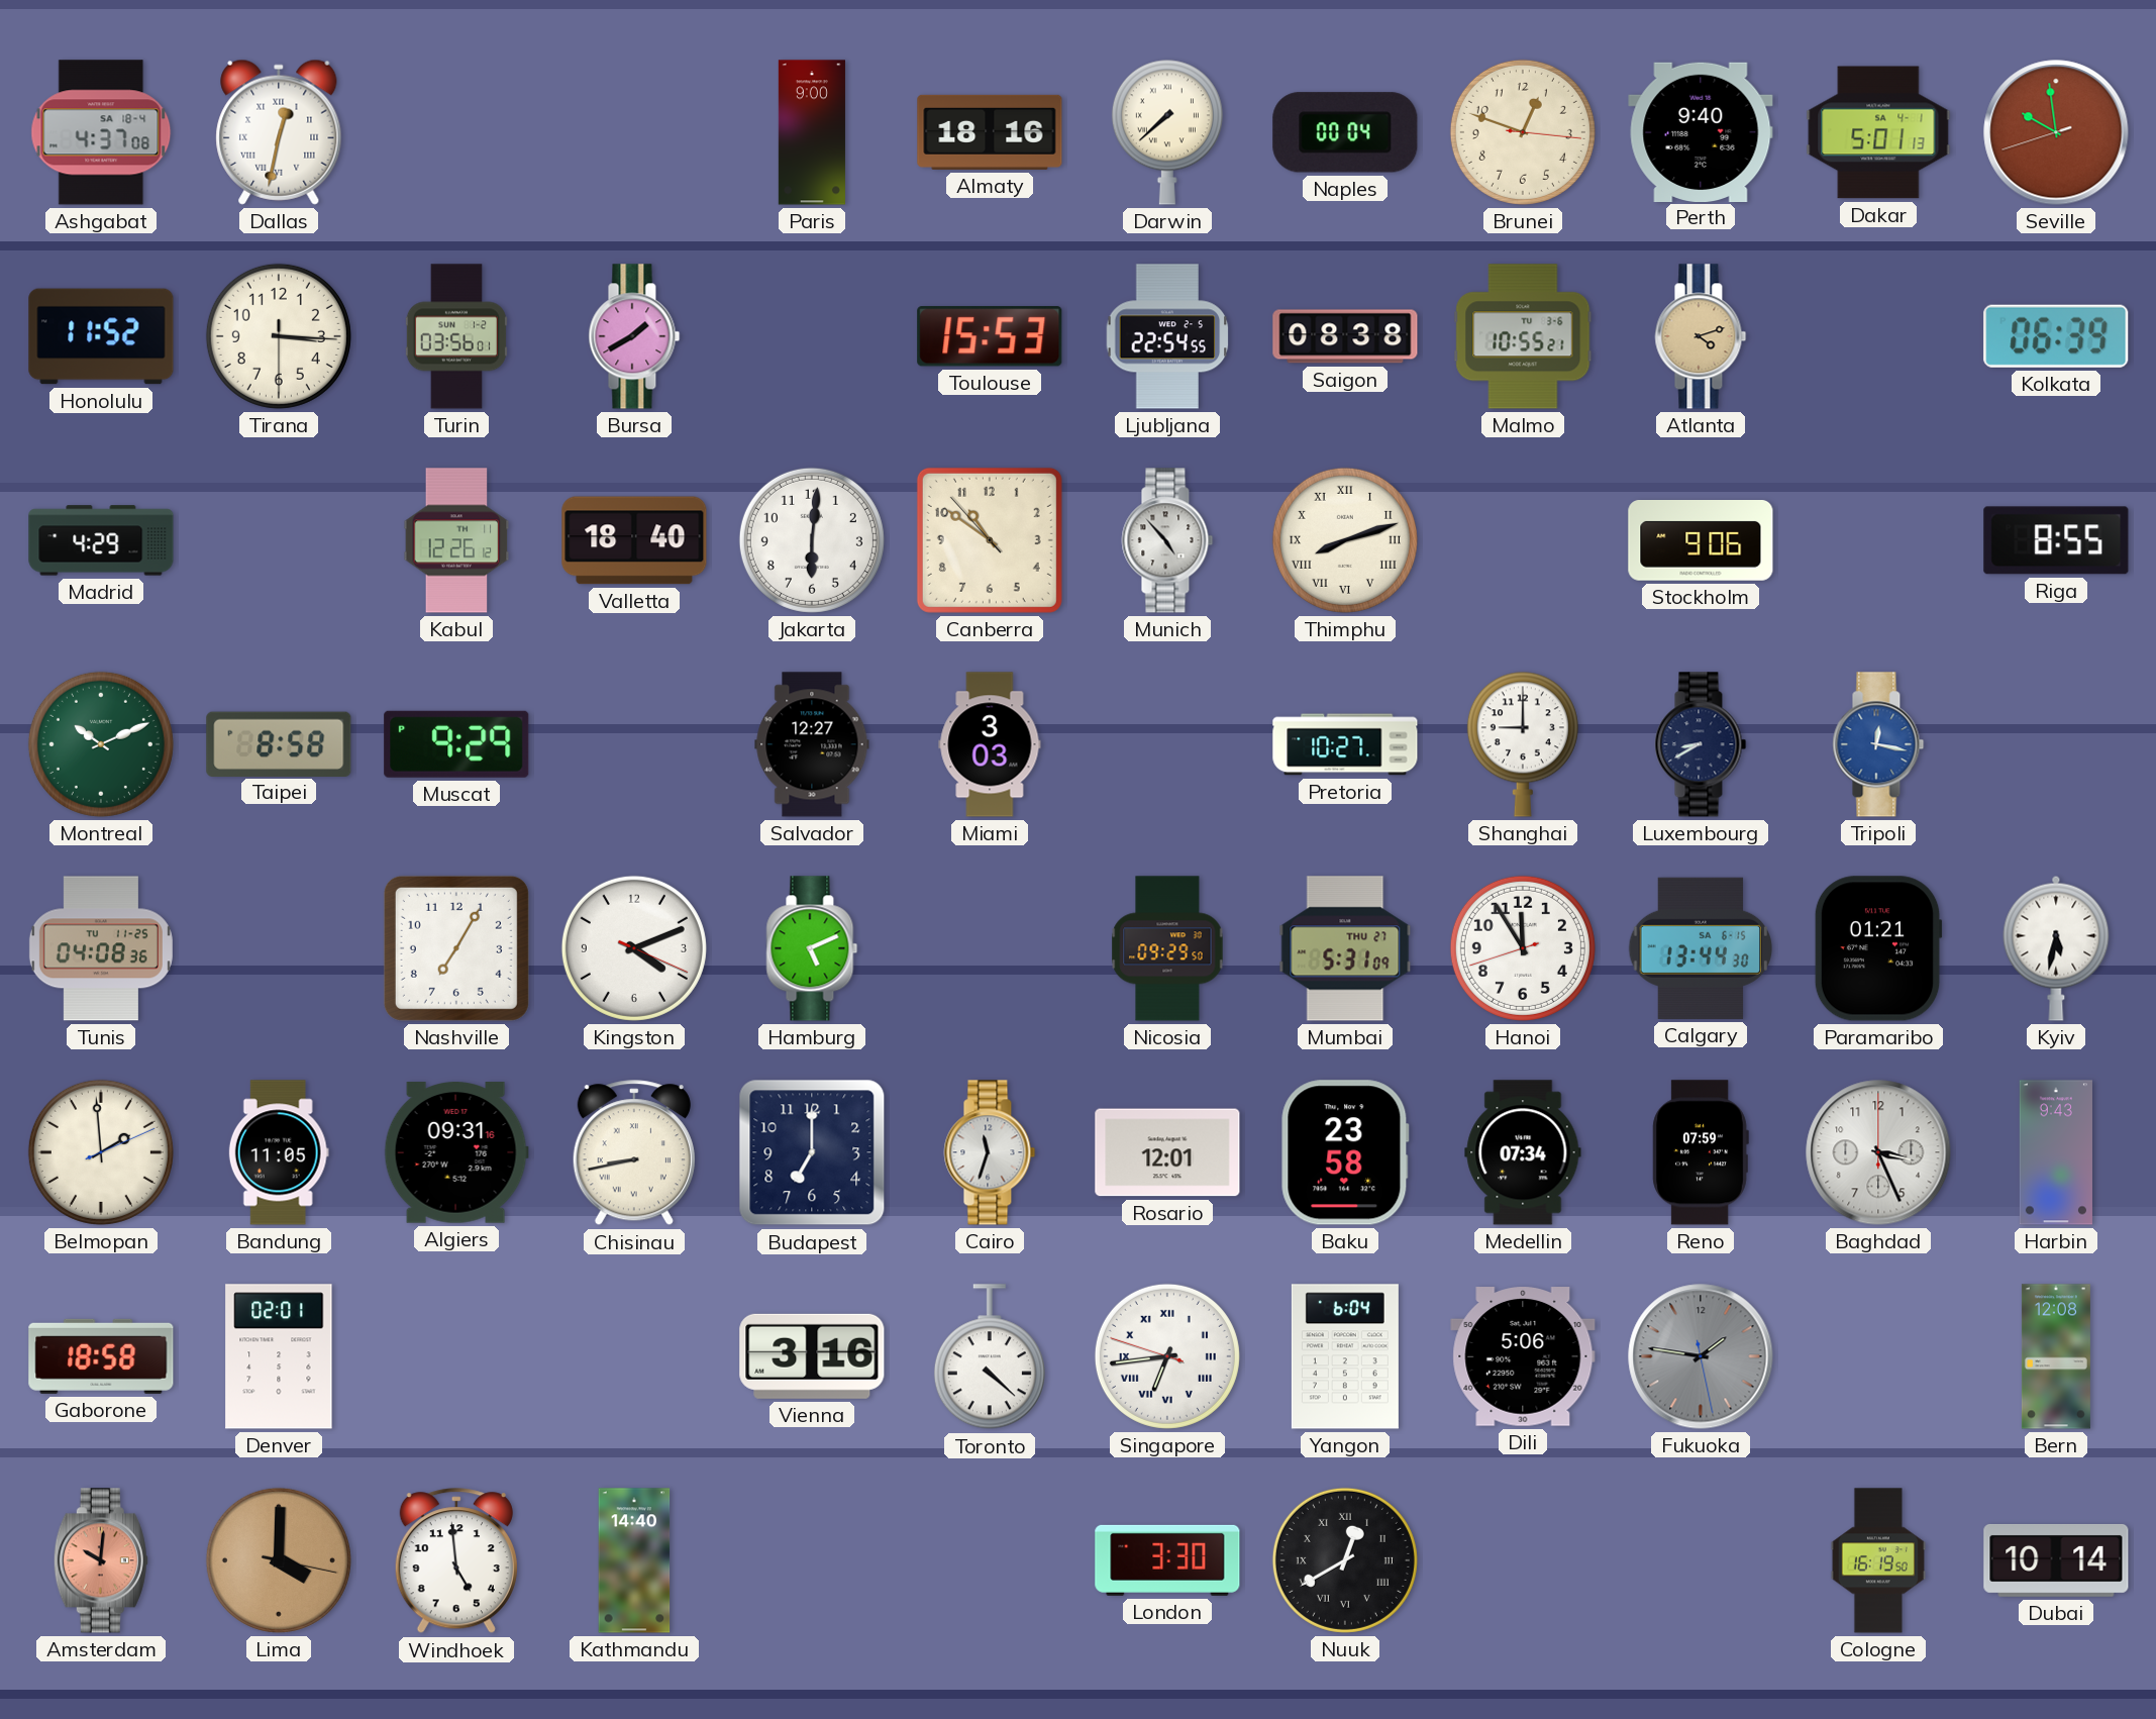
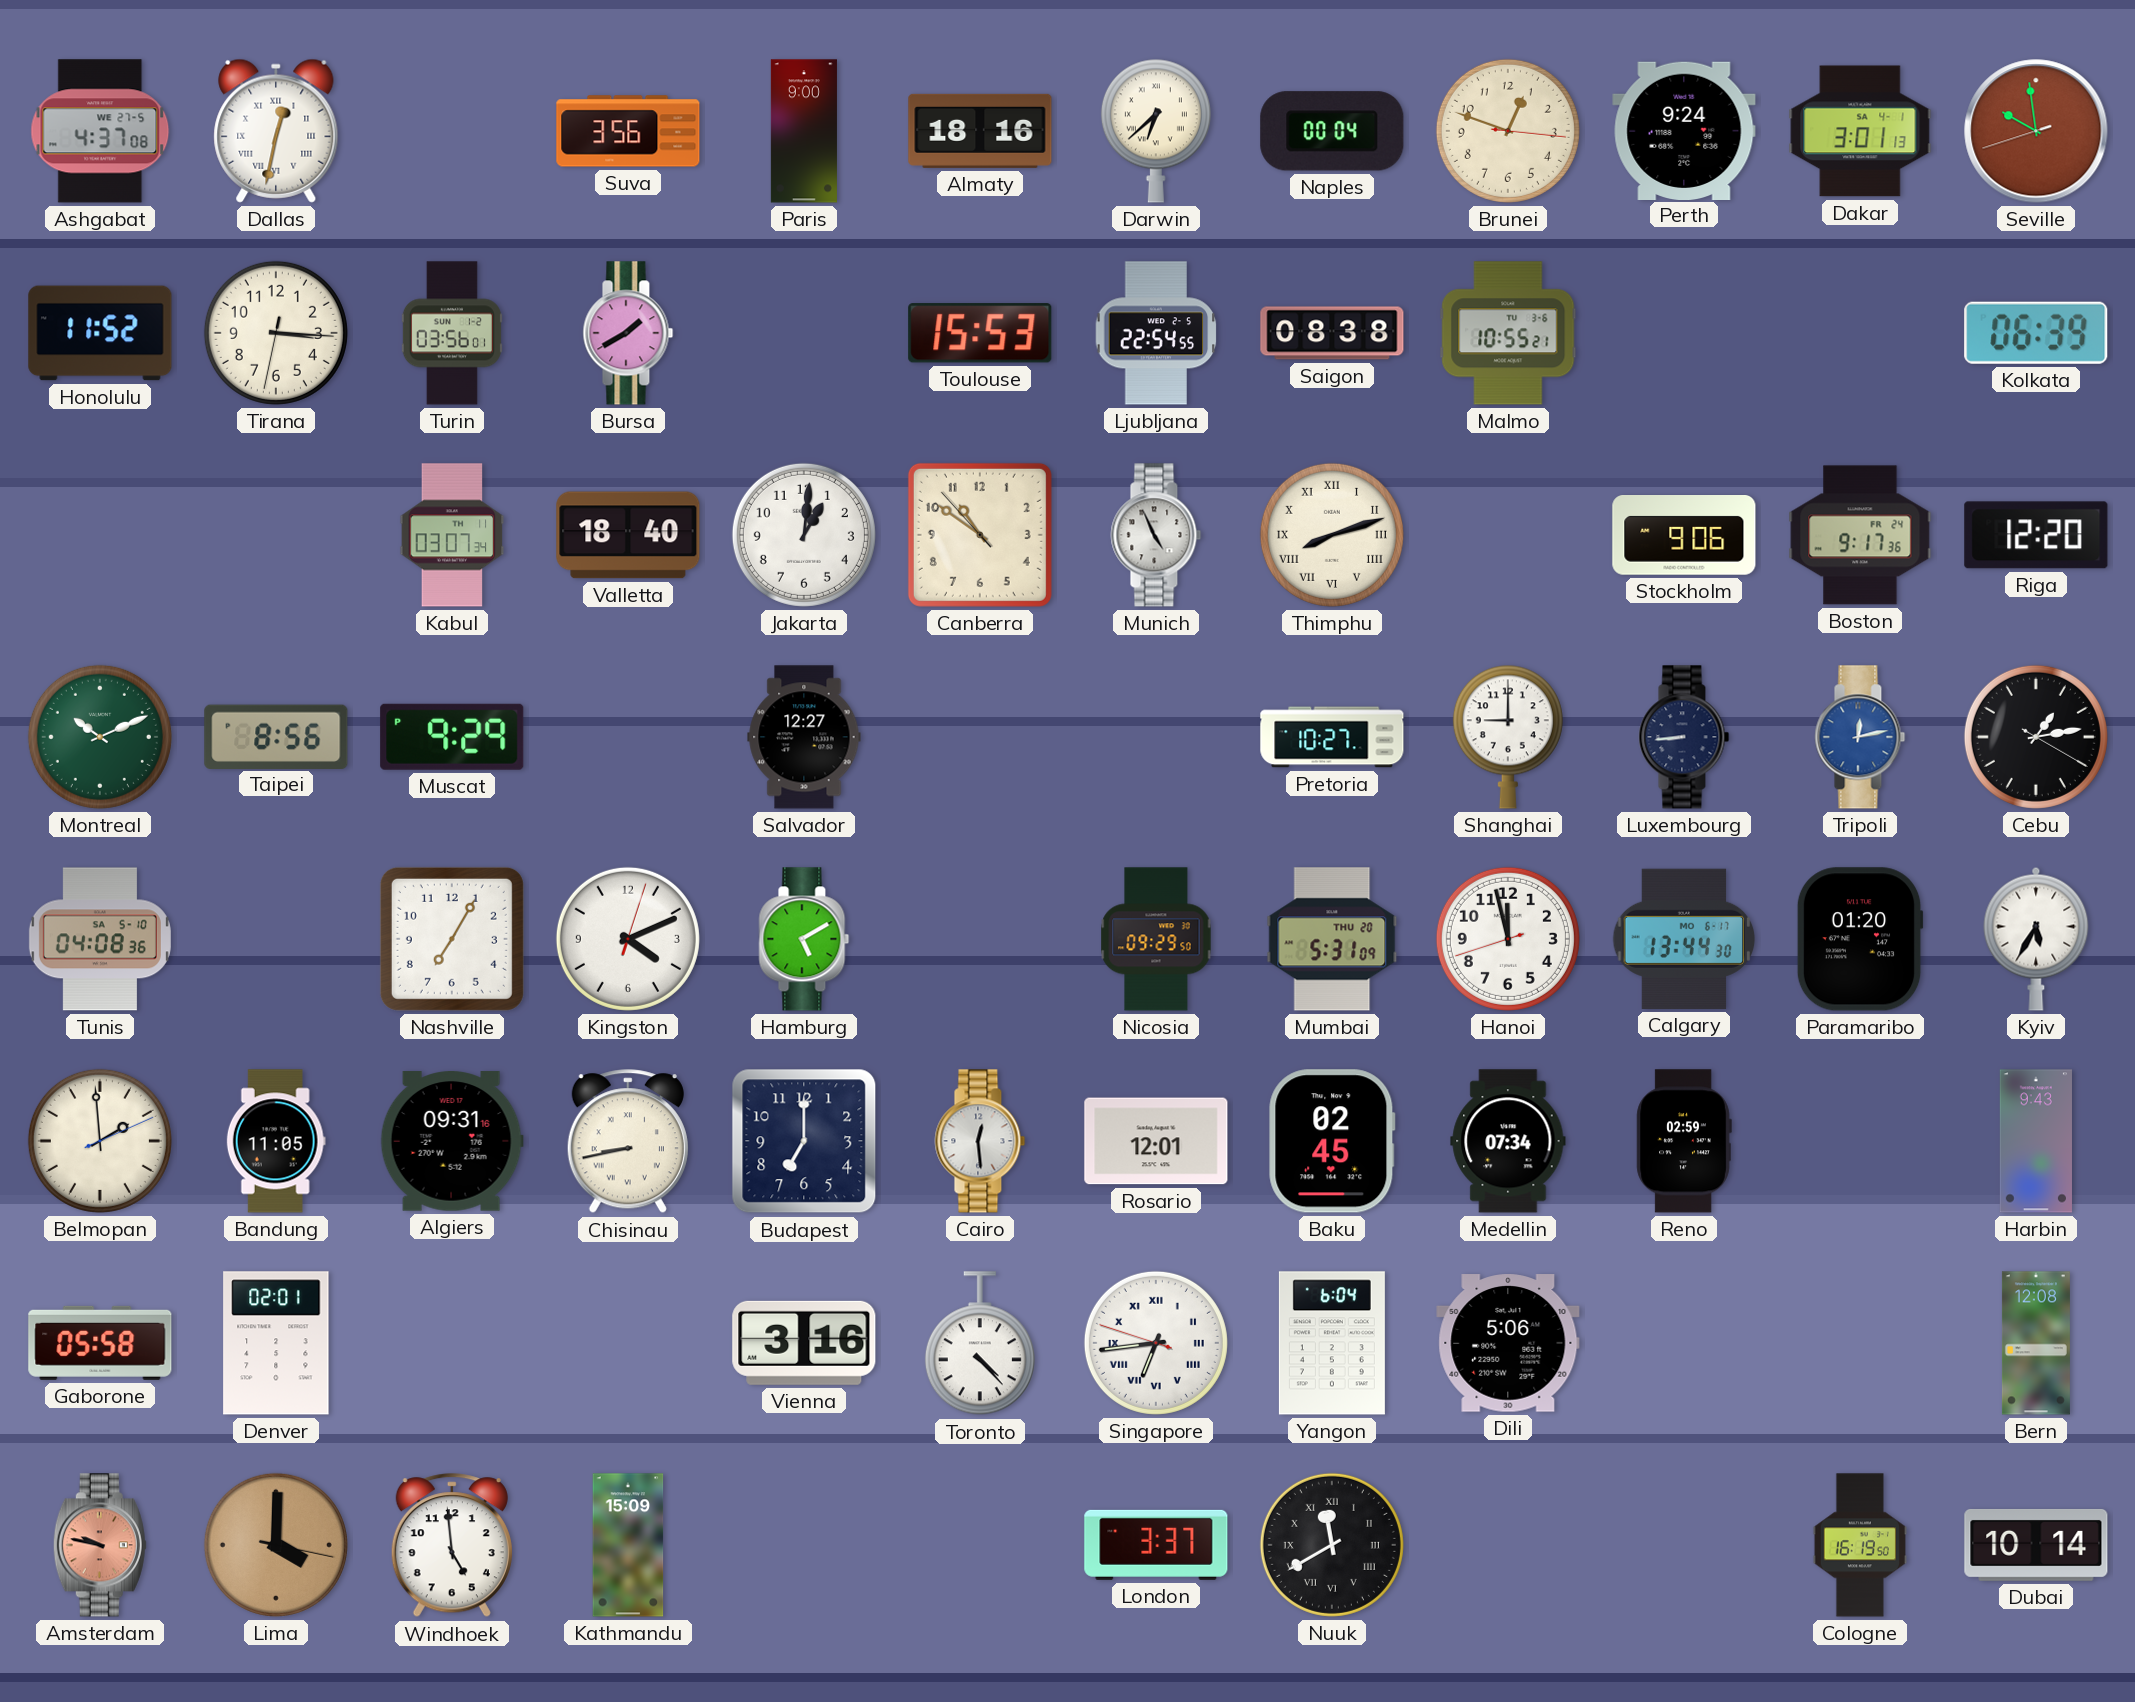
Ashgabat date: SA 18-4 -> WE 27-5 (100, 131)
Suva: none -> 3:56 (628, 131)
Darwin: 7:38 -> 6:38 (1156, 131)
Perth: 9:40 -> 9:24 (1684, 130)
Dakar: 5:01 -> 3:01 (1860, 131)
Tirana: 3:15:30 -> 3:15:32 (276, 333)
Atlanta: 4:12 -> none (1701, 336)
Madrid: 4:29 -> none (101, 540)
Kabul: 12:26 -> 03:07 (452, 535)
Jakarta: 6:01 -> 1:01 (804, 535)
Munich: 4:53 -> 4:56 (1156, 535)
Boston: none -> 9:17 (1860, 535)
Riga: 8:55 -> 12:20 (2036, 535)
Taipei: 8:58 -> 8:56 (276, 736)
Miami: 3:03 -> none (990, 744)
Luxembourg: 8:40 -> 8:44 (1684, 737)
Tripoli: 12:17 -> 12:13 (1860, 737)
Cebu: none -> 1:13 (2036, 737)
Tunis date: TU 11-25 -> SA 5-10 (100, 939)
Kingston: 4:11:19 -> 4:11:03 (628, 939)
Hamburg: 5:11 -> 5:10 (804, 939)
Mumbai date: THU 27 -> THU 20 (1332, 939)
Hanoi: 11:54 -> 11:57 (1508, 939)
Calgary date: SA 6-15 -> MO 6-17 (1684, 939)
Paramaribo: 01:21 -> 01:20 (1860, 939)
Kyiv: 5:32 -> 5:35 (2036, 939)
Cairo: 11:33 -> 12:29 (980, 1141)
Baku: 23:58 -> 02:45 (1332, 1141)
Reno: 07:59 -> 02:59 (1684, 1141)
Baghdad: 3:26 -> none (1878, 1152)
Gaborone: 18:58 -> 05:58 (100, 1343)
Toronto: 4:22 -> 4:23 (980, 1344)
Fukuoka: 1:46 -> none (1701, 1356)
Amsterdam: 10:01 -> 9:47 (100, 1545)
Kathmandu: 14:40 -> 15:09 (628, 1545)
London: 3:30 -> 3:37 (1156, 1545)
Nuuk: 12:40 -> 11:40 (1332, 1545)
